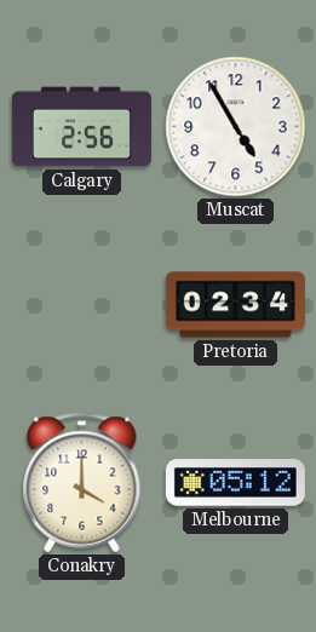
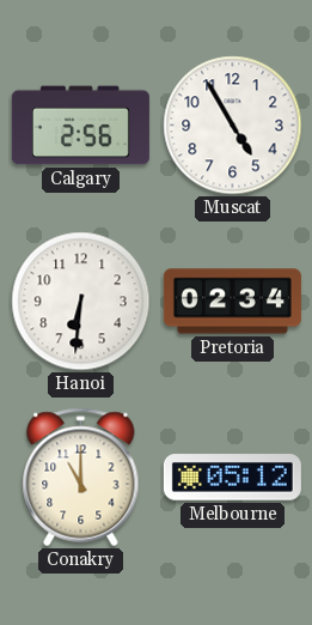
Hanoi: none -> 6:31 (81, 302)
Conakry: 4:00 -> 11:00 (81, 478)
